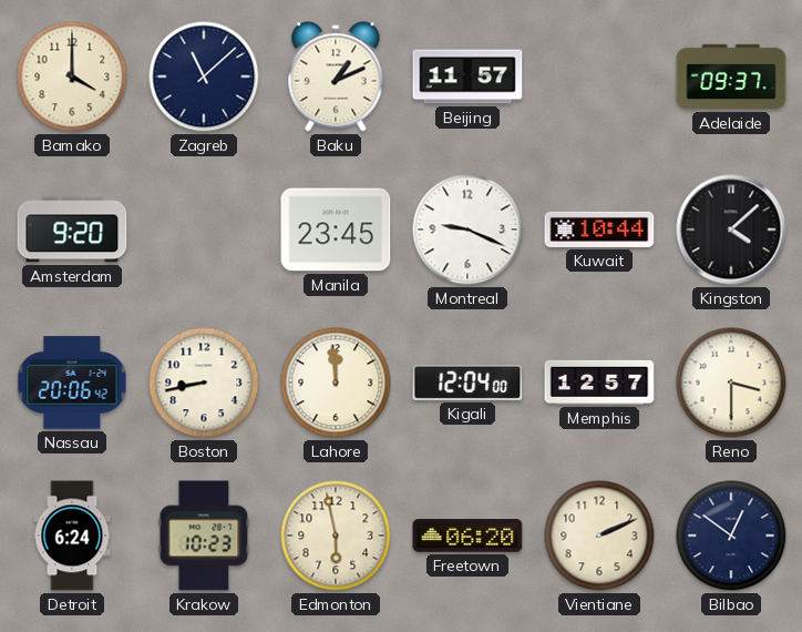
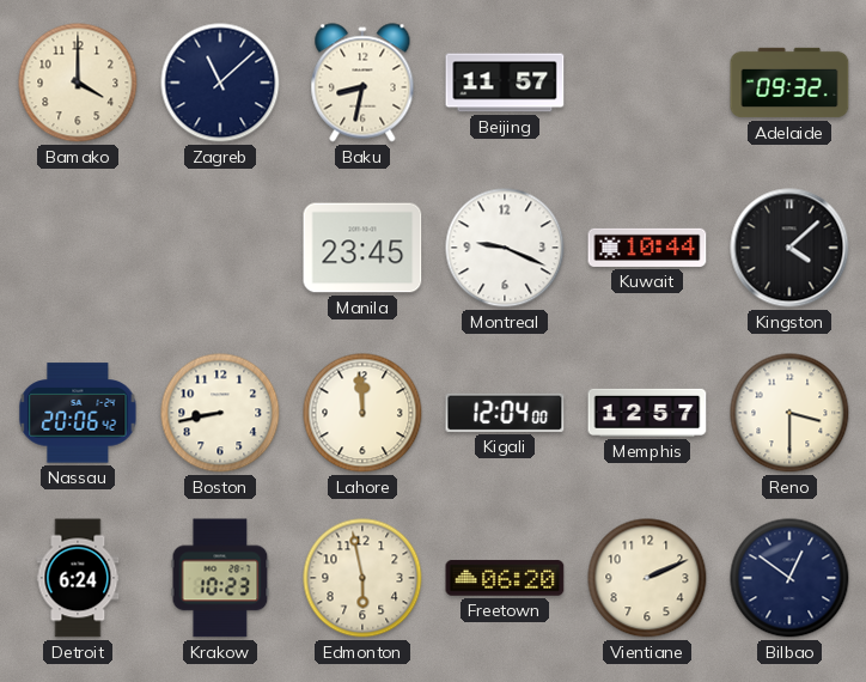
Baku: 1:11 -> 8:32 (362, 83)
Adelaide: 09:37 -> 09:32 (789, 83)
Amsterdam: 9:20 -> none (72, 230)
